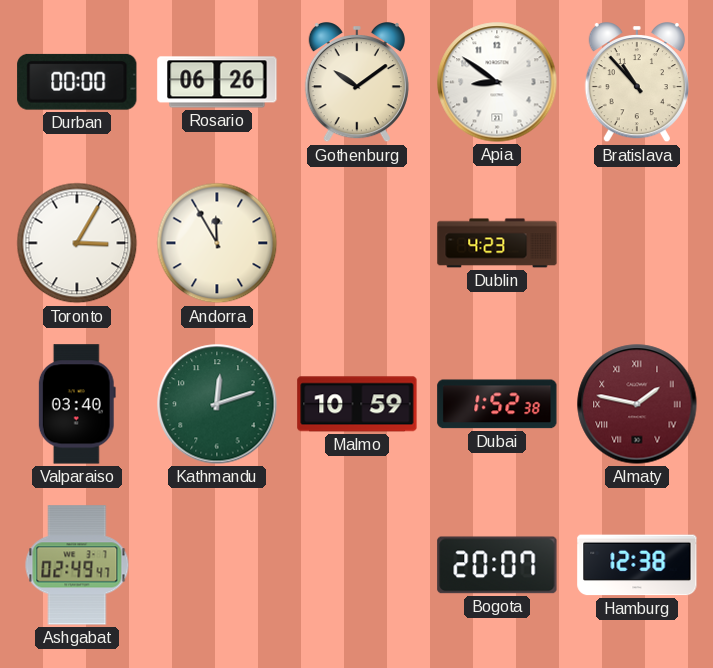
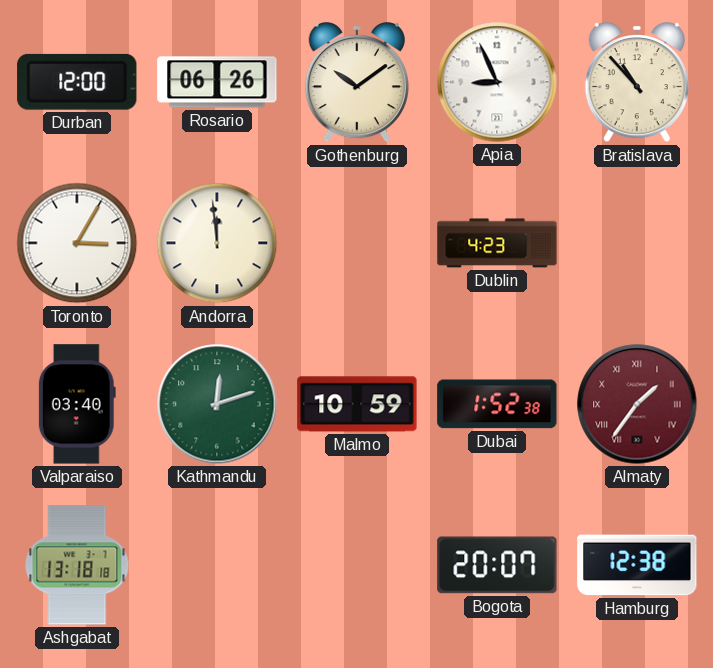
Durban: 00:00 -> 12:00 (77, 82)
Apia: 8:51 -> 8:56 (497, 82)
Andorra: 11:55 -> 11:59 (217, 243)
Almaty: 1:47 -> 1:36 (637, 404)
Ashgabat: 02:49 -> 13:18 (77, 565)
